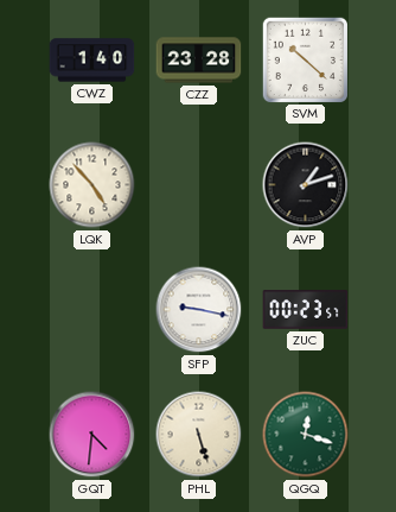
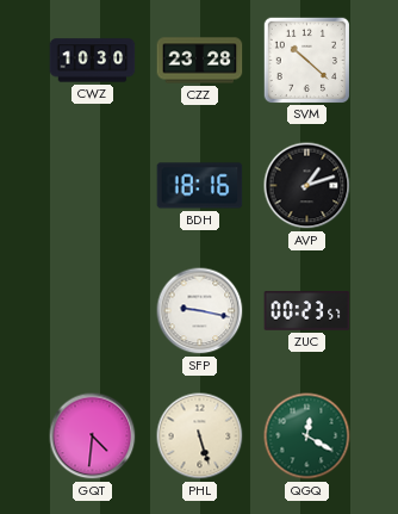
CWZ: 1:40 -> 10:30 (93, 61)
LQK: 4:53 -> none (92, 185)
BDH: none -> 18:16 (200, 186)
QGQ: 12:18 -> 12:20 (307, 436)
